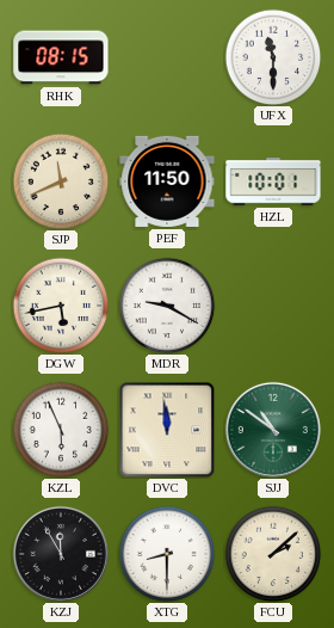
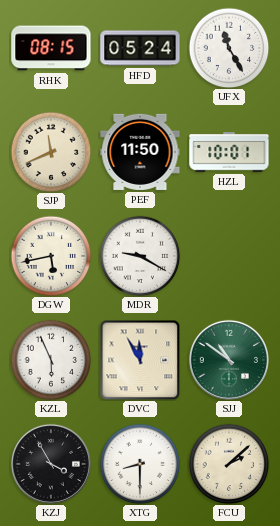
HFD: none -> 05:24 (140, 48)
UFX: 11:30 -> 11:25 (229, 48)
DVC: 11:59 -> 11:55 (140, 360)
KZJ: 11:55 -> 3:55 (51, 464)
